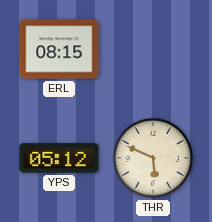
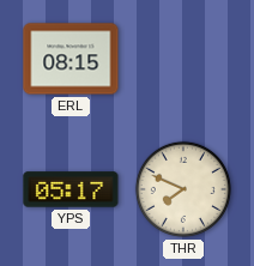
YPS: 05:12 -> 05:17 (71, 189)
THR: 5:49 -> 7:49 (183, 189)
